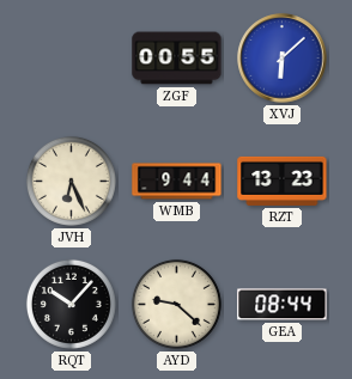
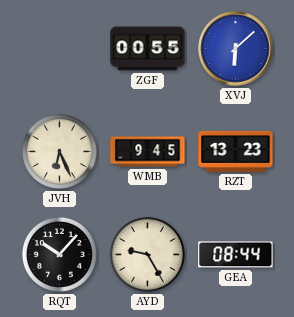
WMB: 9:44 -> 9:45 (148, 152)
AYD: 9:22 -> 9:25 (147, 254)
